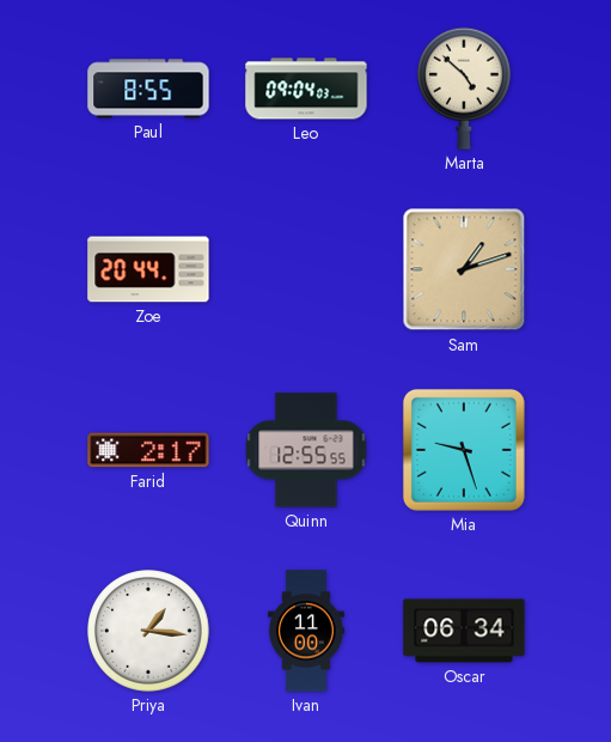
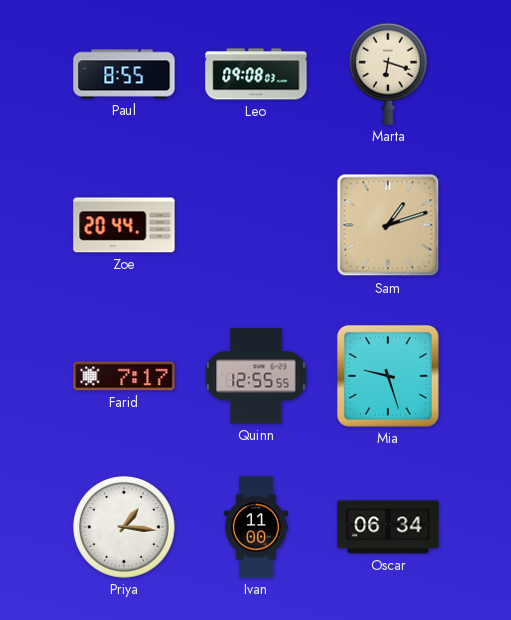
Leo: 09:04 -> 09:08 (256, 74)
Marta: 4:52 -> 6:18 (389, 74)
Farid: 2:17 -> 7:17 (124, 376)
